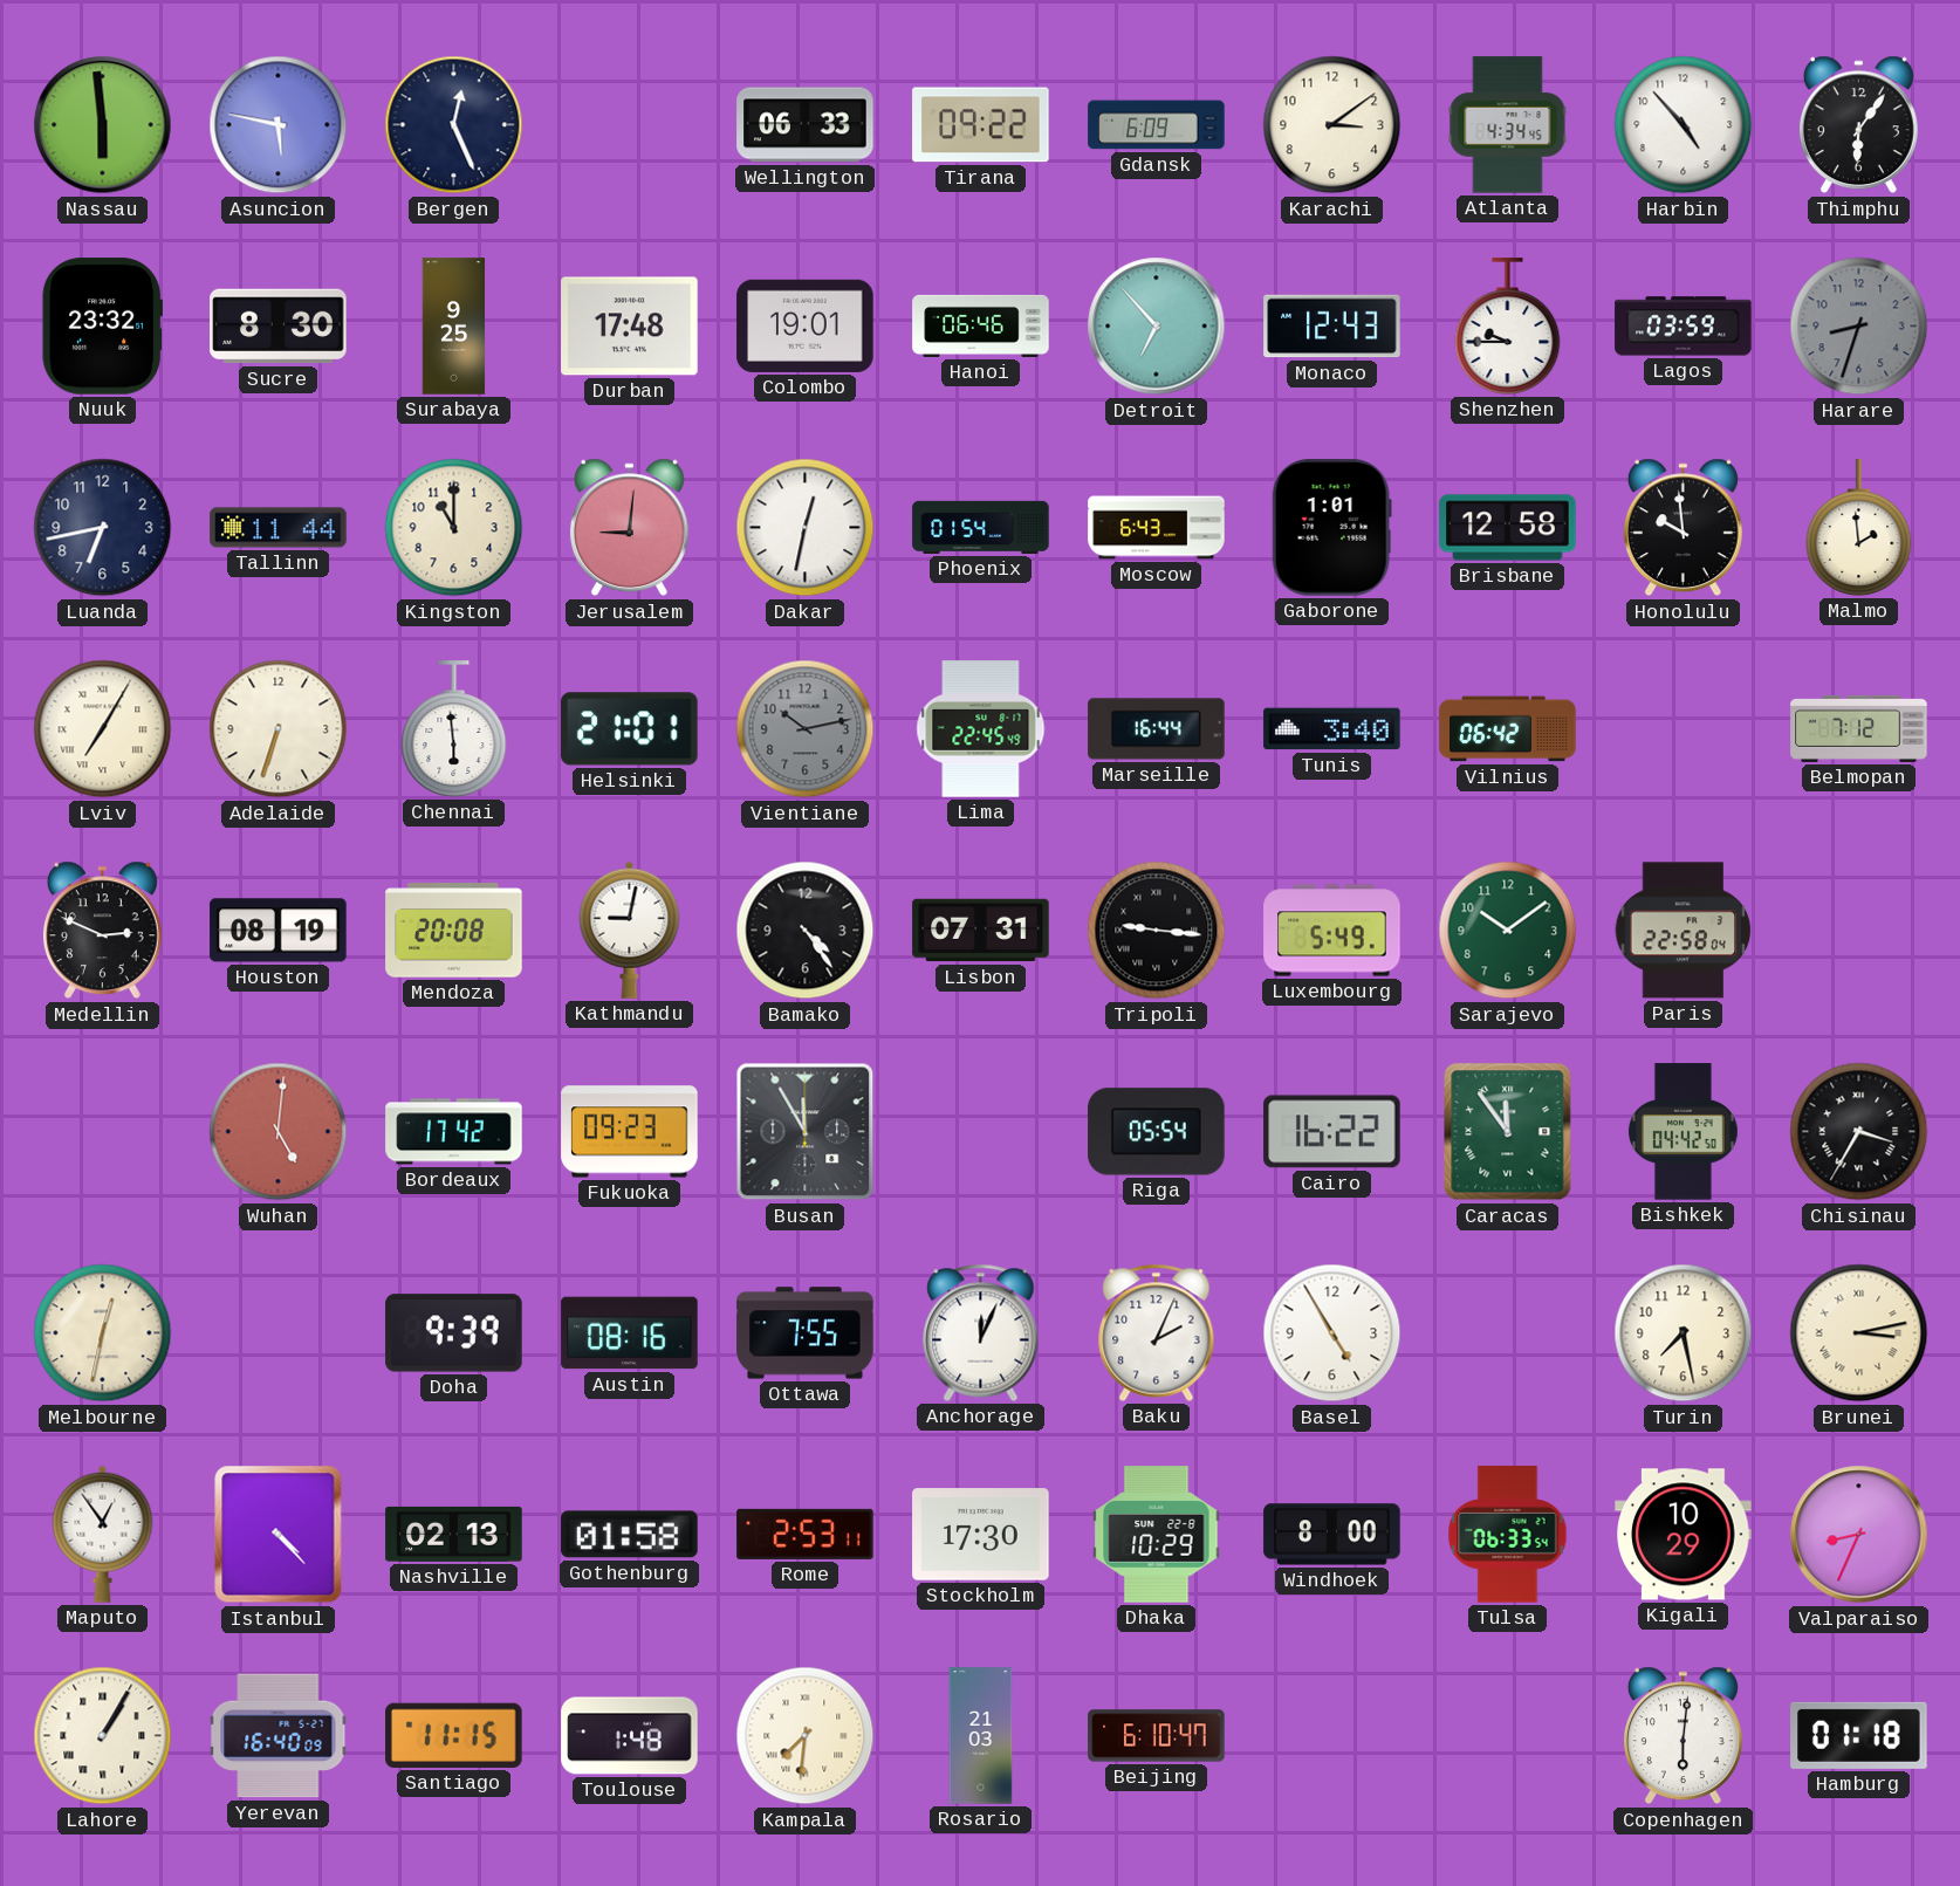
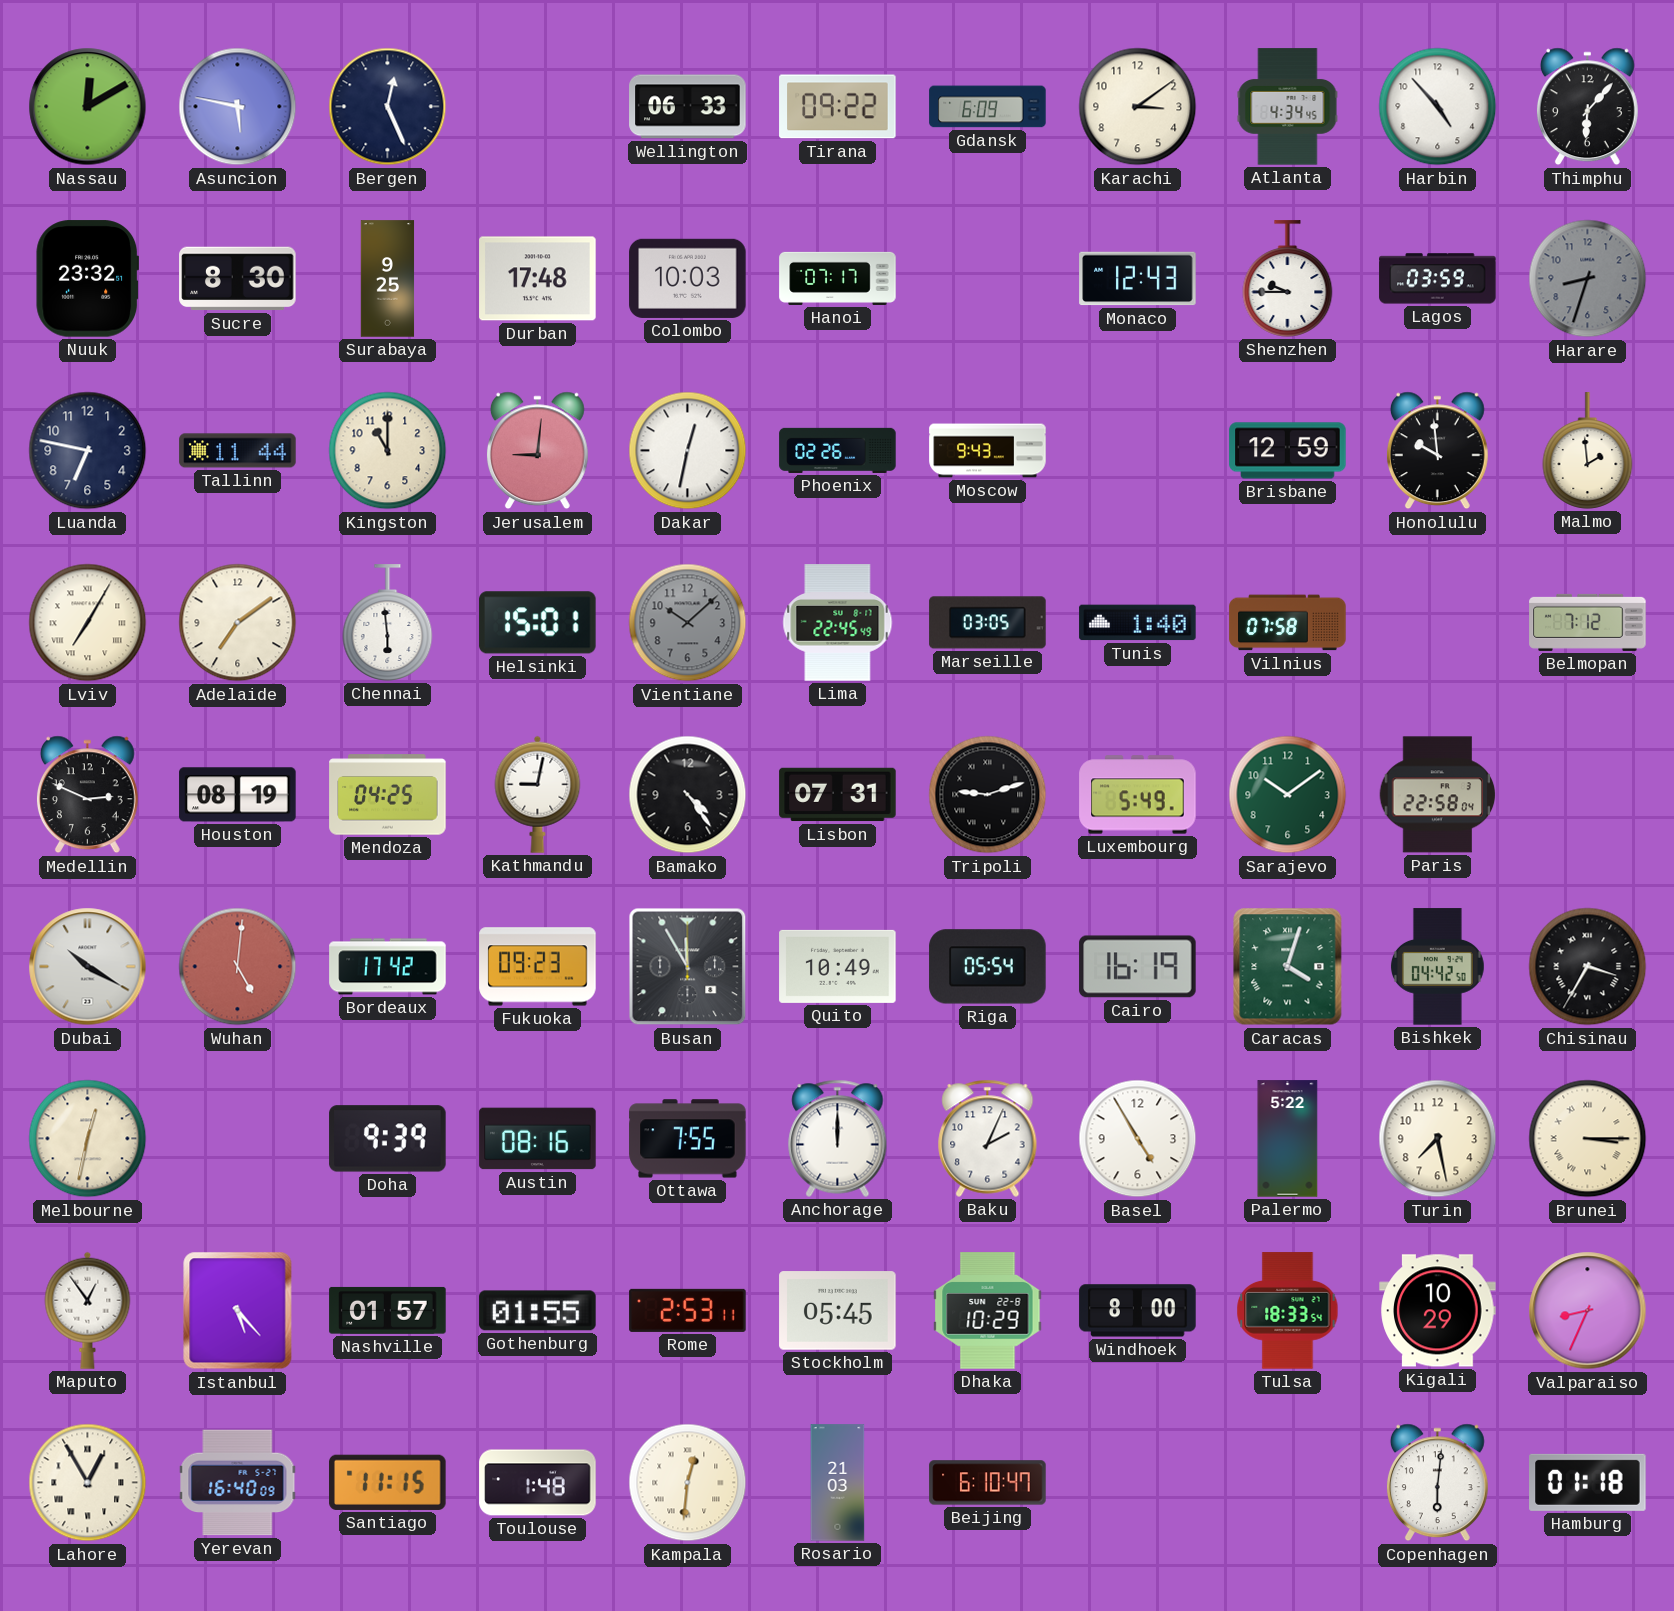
Nassau: 5:59 -> 12:10 (88, 107)
Thimphu: 6:06 -> 6:07 (1587, 107)
Colombo: 19:01 -> 10:03 (688, 278)
Hanoi: 06:46 -> 07:17 (838, 278)
Detroit: 6:53 -> none (1157, 327)
Luanda: 6:43 -> 6:47 (88, 451)
Phoenix: 01:54 -> 02:26 (838, 450)
Moscow: 6:43 -> 9:43 (988, 451)
Gaborone: 1:01 -> none (1331, 528)
Brisbane: 12:58 -> 12:59 (1288, 451)
Adelaide: 6:33 -> 7:09 (238, 623)
Helsinki: 21:01 -> 15:01 (538, 623)
Vientiane: 10:13 -> 10:08 (688, 623)
Marseille: 16:44 -> 03:05 (988, 623)
Tunis: 3:40 -> 1:40 (1138, 623)
Vilnius: 06:42 -> 07:58 (1288, 623)
Mendoza: 20:08 -> 04:25 (388, 795)
Tripoli: 9:16 -> 9:12 (988, 795)
Dubai: none -> 10:20 (88, 967)
Quito: none -> 10:49 (838, 966)
Cairo: 16:22 -> 16:19 (1138, 967)
Caracas: 11:54 -> 4:03 (1288, 967)
Anchorage: 12:04 -> 12:00 (838, 1138)
Palermo: none -> 5:22 (1288, 1139)
Brunei: 3:13 -> 3:15 (1588, 1139)
Istanbul: 4:23 -> 5:23 (238, 1311)
Nashville: 02:13 -> 01:57 (388, 1310)
Gothenburg: 01:58 -> 01:55 (538, 1311)
Stockholm: 17:30 -> 05:45 (838, 1311)
Tulsa: 06:33 -> 18:33 (1288, 1311)
Lahore: 1:05 -> 12:55 (88, 1483)
Kampala: 7:31 -> 12:31 (688, 1483)
